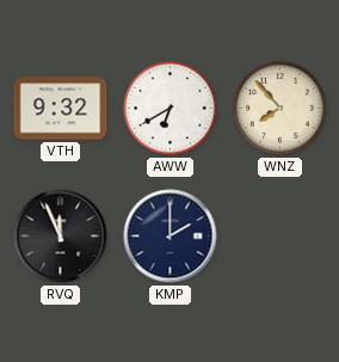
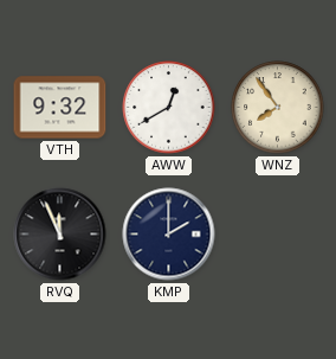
AWW: 6:40 -> 12:40 (169, 108)
WNZ: 7:53 -> 7:54 (278, 108)
